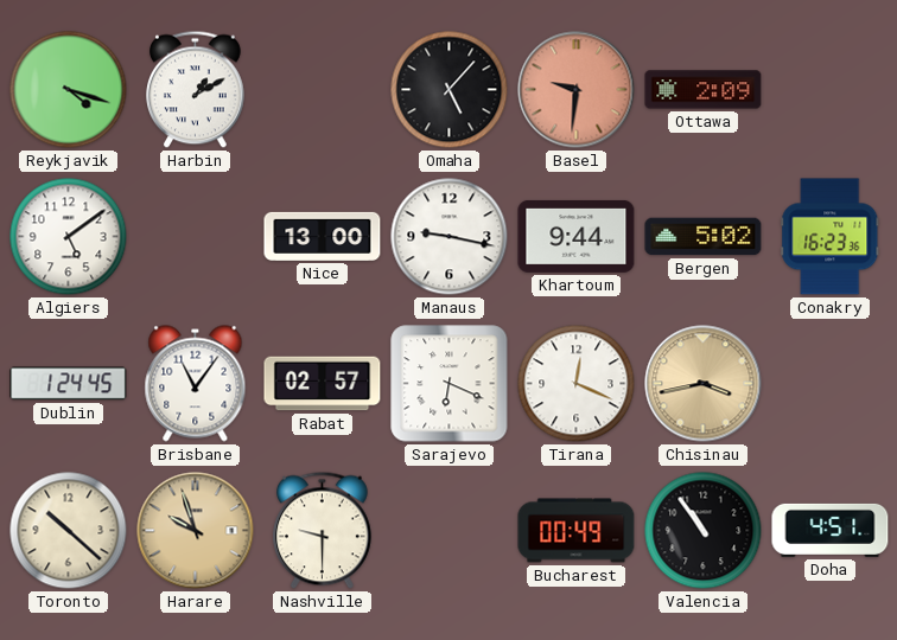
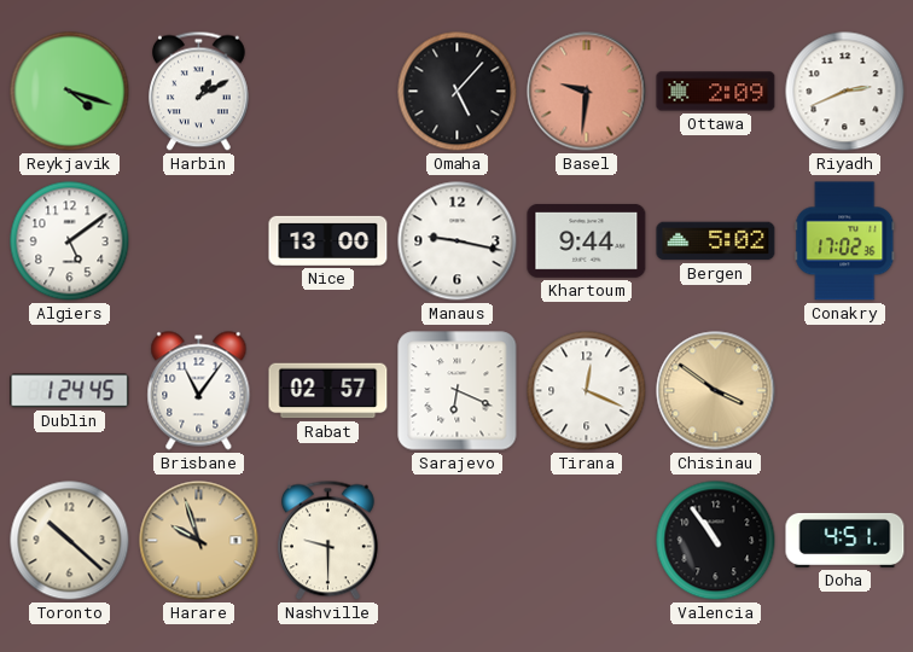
Riyadh: none -> 2:41 (845, 92)
Conakry: 16:23 -> 17:02 (845, 241)
Chisinau: 3:43 -> 3:51 (716, 391)
Bucharest: 00:49 -> none (577, 531)
